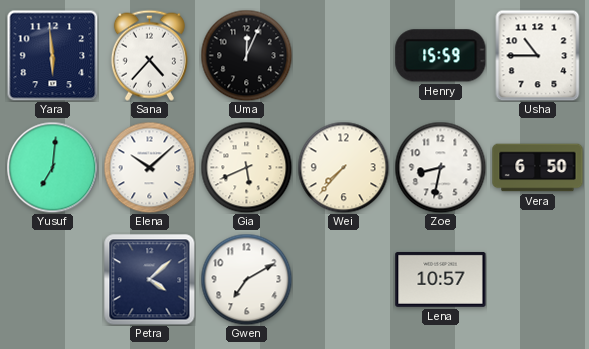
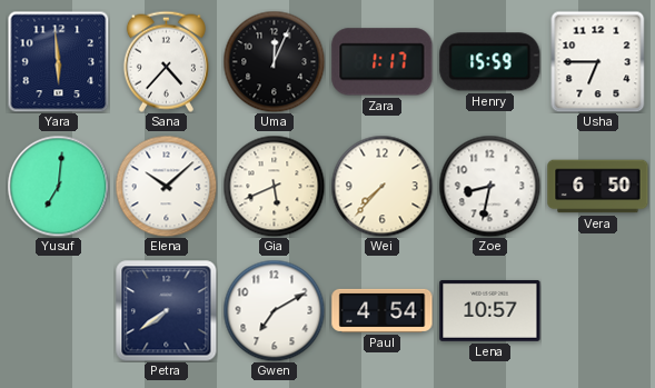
Zara: none -> 1:17 (383, 62)
Usha: 10:45 -> 6:45 (598, 61)
Petra: 4:08 -> 7:39 (166, 310)
Paul: none -> 4:54 (383, 310)
